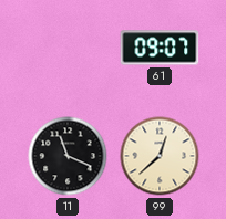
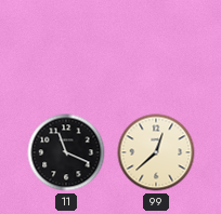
61: 09:07 -> none (160, 48)
